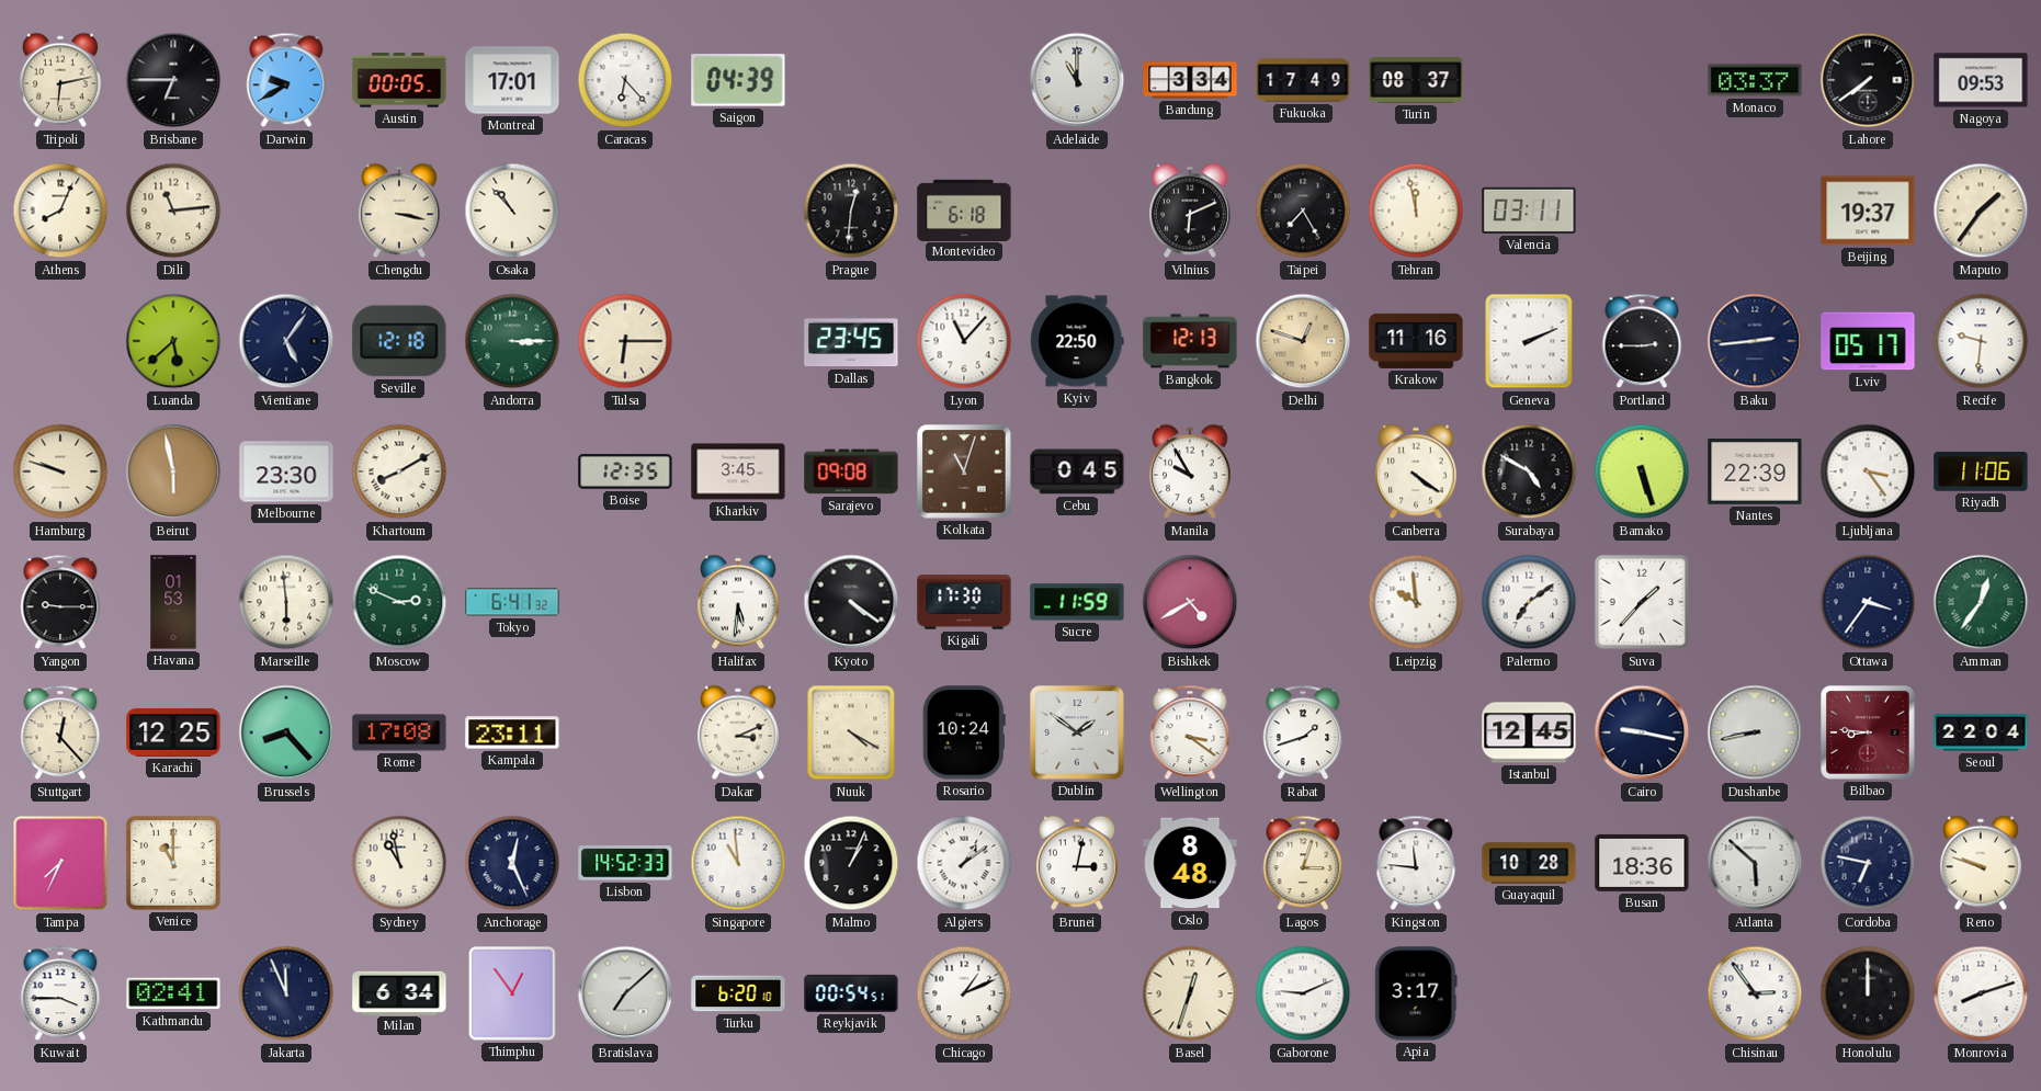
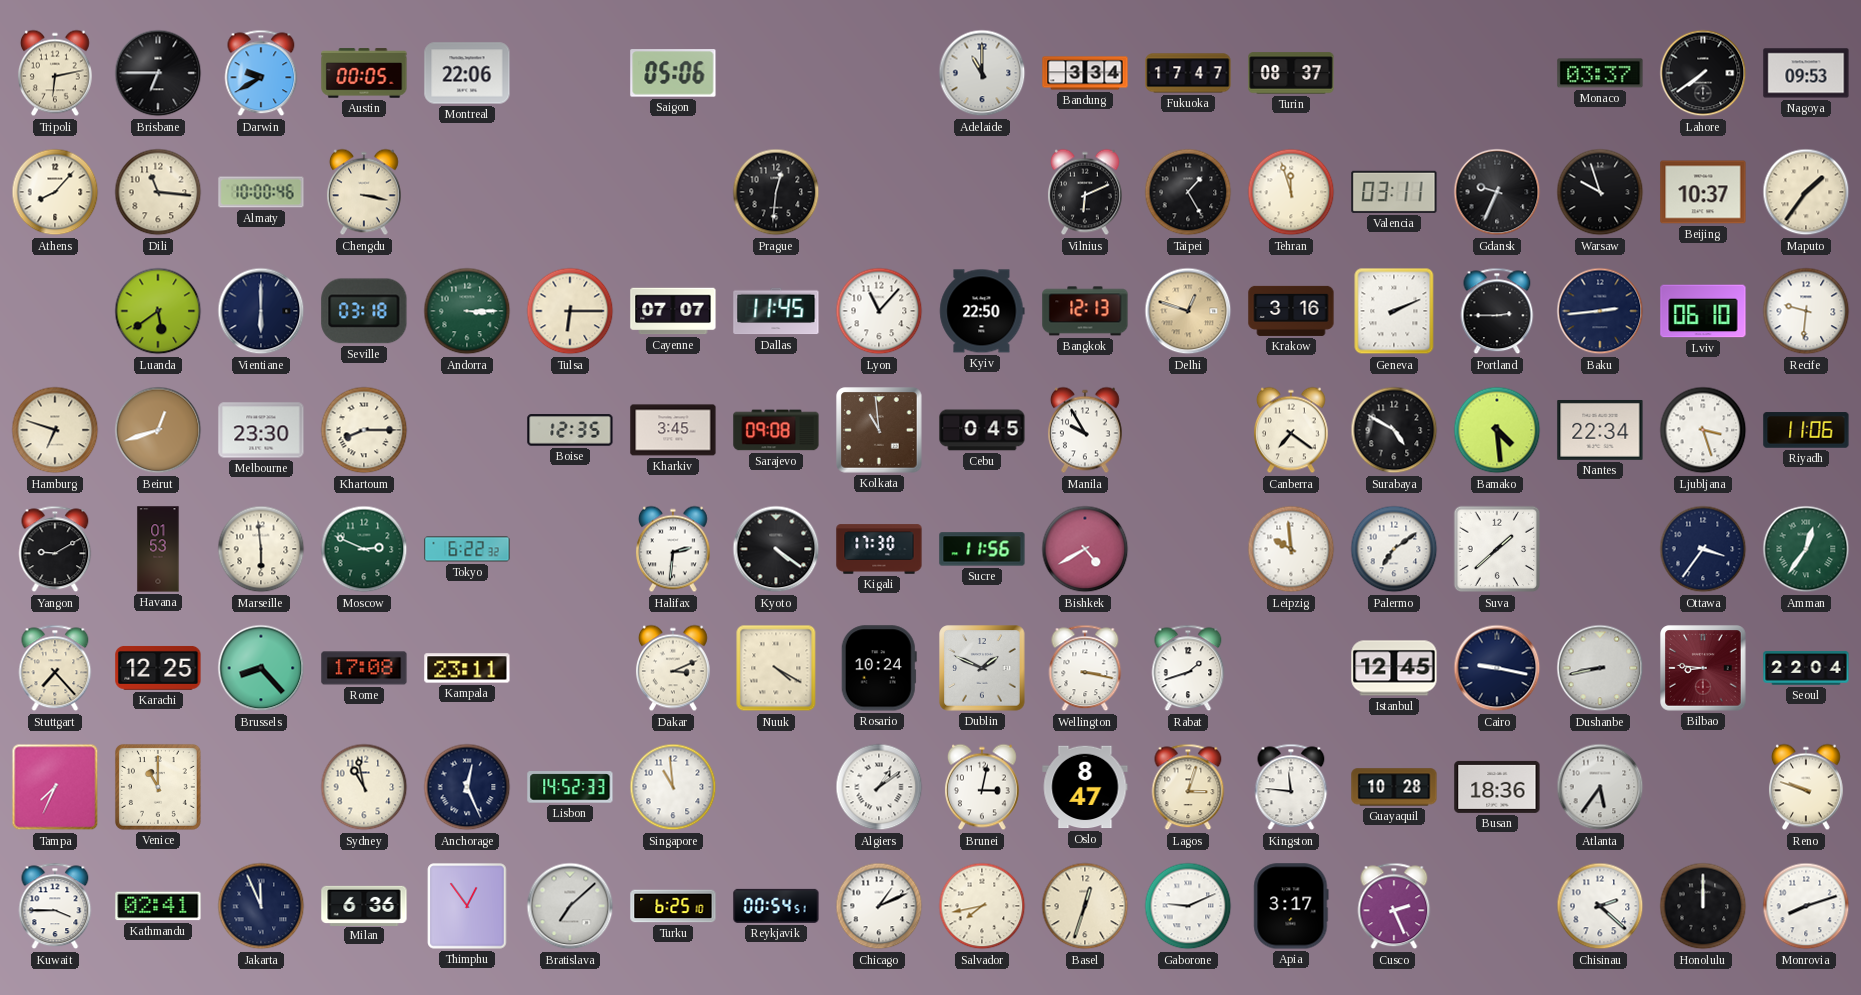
Montreal: 17:01 -> 22:06 (467, 73)
Caracas: 6:23 -> none (625, 80)
Saigon: 04:39 -> 05:06 (673, 73)
Fukuoka: 17:49 -> 17:47 (1188, 73)
Athens: 8:04 -> 8:07 (55, 192)
Dili: 11:14 -> 11:16 (158, 192)
Almaty: none -> 10:00 (261, 192)
Osaka: 10:53 -> none (512, 211)
Montevideo: 6:18 -> none (964, 209)
Taipei: 7:25 -> 1:25 (1188, 192)
Tehran: 11:58 -> 11:57 (1291, 192)
Gdansk: none -> 9:34 (1497, 192)
Warsaw: none -> 9:57 (1600, 192)
Beijing: 19:37 -> 10:37 (1703, 192)
Luanda: 5:38 -> 5:39 (158, 311)
Vientiane: 5:06 -> 6:00 (261, 311)
Seville: 12:18 -> 03:18 (364, 311)
Cayenne: none -> 07:07 (673, 311)
Dallas: 23:45 -> 11:45 (776, 311)
Krakow: 11:16 -> 3:16 (1291, 311)
Lviv: 05:17 -> 06:10 (1703, 311)
Hamburg: 9:48 -> 6:48 (55, 430)
Beirut: 5:58 -> 12:42 (158, 430)
Khartoum: 8:10 -> 8:15 (364, 430)
Kolkata: 11:03 -> 10:59 (879, 430)
Canberra: 4:21 -> 7:21 (1291, 430)
Bamako: 5:27 -> 4:29 (1497, 430)
Nantes: 22:39 -> 22:34 (1600, 430)
Ljubljana: 3:24 -> 3:27 (1703, 430)
Yangon: 9:15 -> 9:10 (55, 549)
Tokyo: 6:41 -> 6:22 (467, 549)
Halifax: 5:31 -> 2:31 (673, 549)
Sucre: 11:59 -> 11:56 (982, 549)
Suva: 1:37 -> 1:38 (1497, 549)
Stuttgart: 12:23 -> 7:23 (55, 668)
Dublin: 1:51 -> 1:49 (982, 668)
Wellington: 3:21 -> 3:17 (1085, 668)
Malmo: 1:04 -> none (851, 863)
Oslo: 8:48 -> 8:47 (1085, 787)
Atlanta: 5:52 -> 5:36 (1600, 787)
Cordoba: 6:47 -> none (1868, 863)
Milan: 6:34 -> 6:36 (364, 905)
Turku: 6:20 -> 6:25 (673, 906)
Salvador: none -> 7:43 (982, 906)
Cusco: none -> 2:26 (1394, 906)
Chisinau: 2:54 -> 2:22 (1600, 906)
